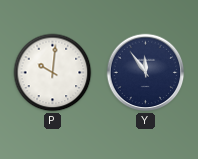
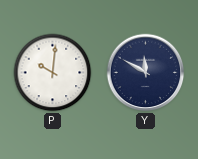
Y: 11:54 -> 11:50 (146, 73)
